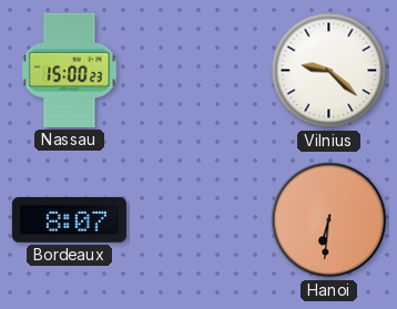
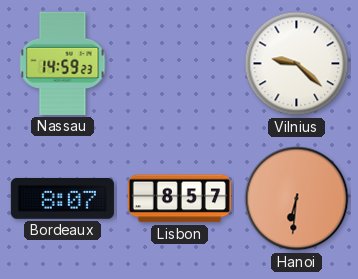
Nassau: 15:00 -> 14:59 (63, 63)
Lisbon: none -> 8:57 (179, 199)
